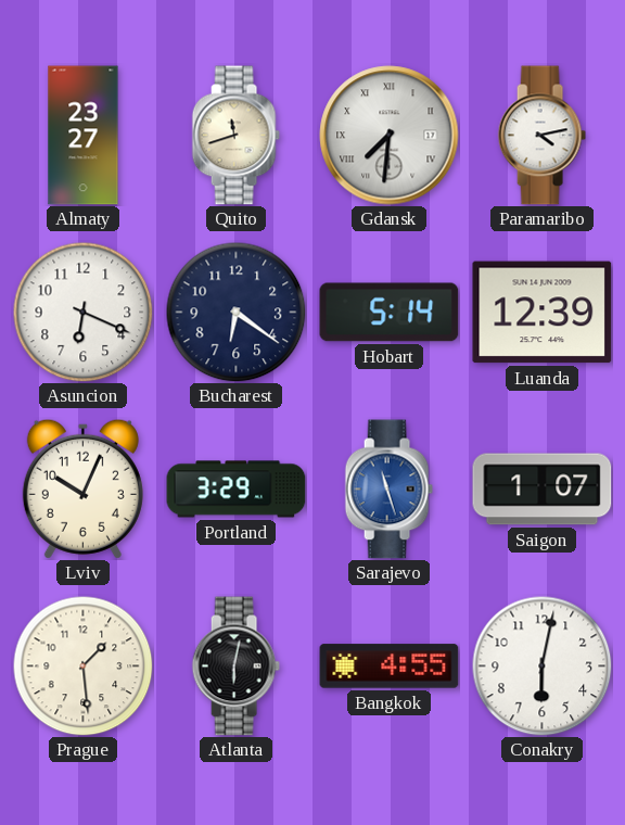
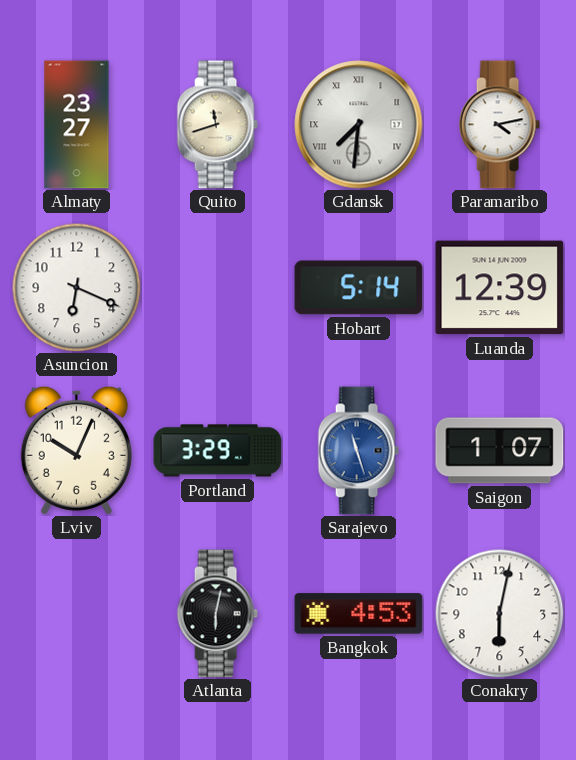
Bucharest: 6:21 -> none (235, 312)
Prague: 1:29 -> none (82, 665)
Bangkok: 4:55 -> 4:53 (359, 614)
